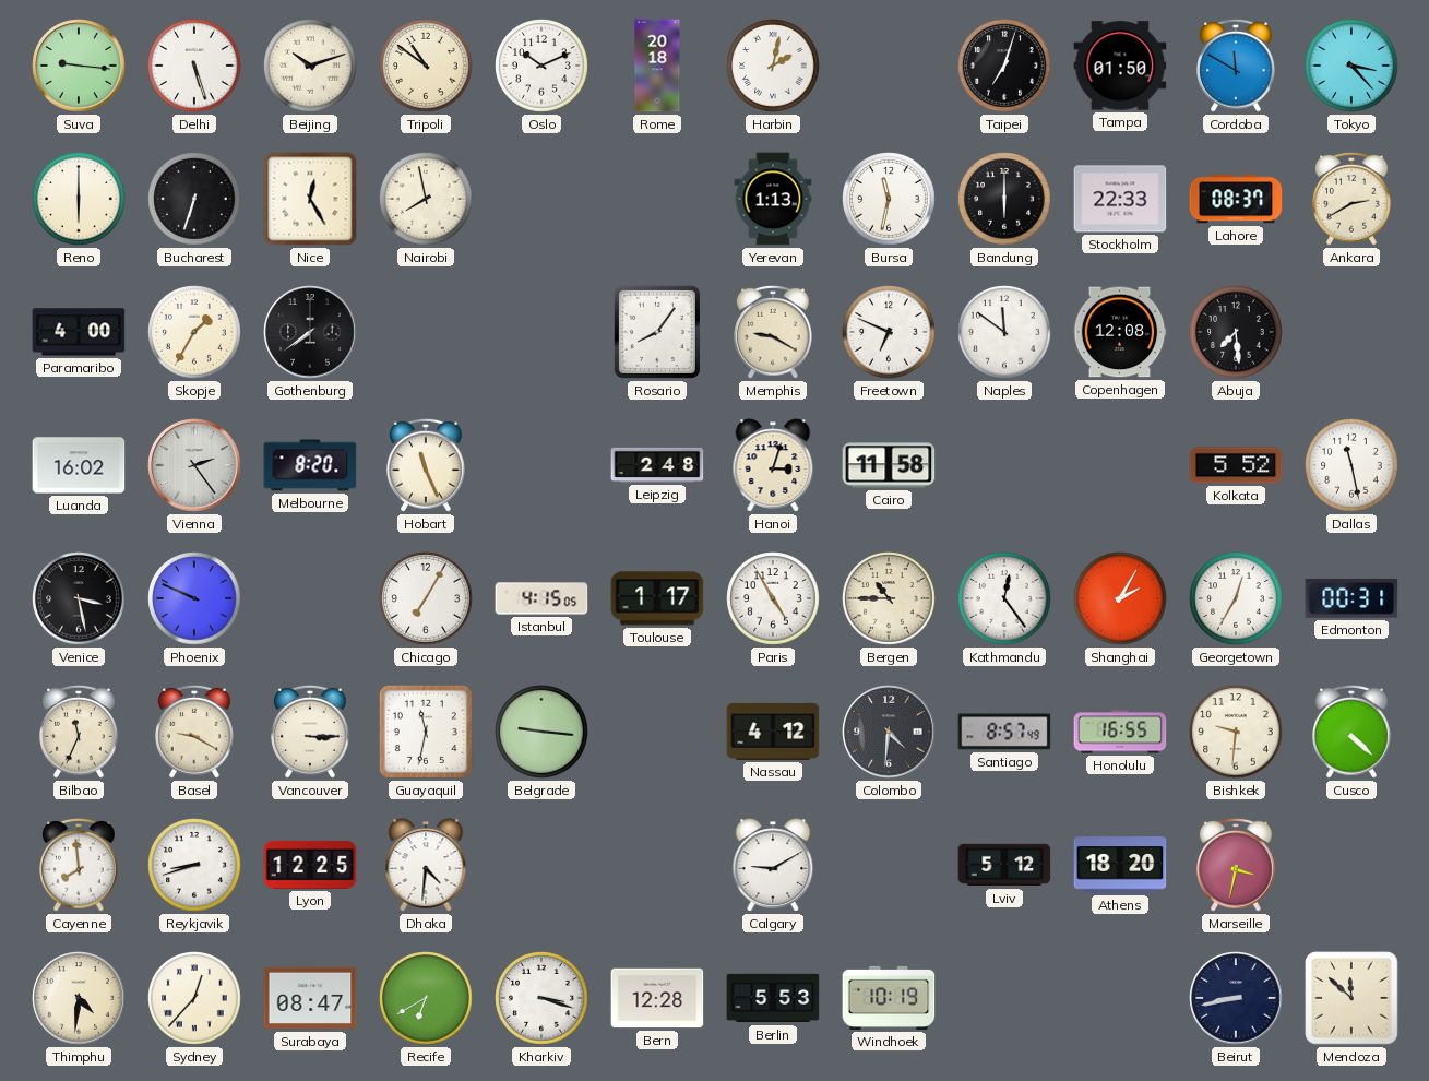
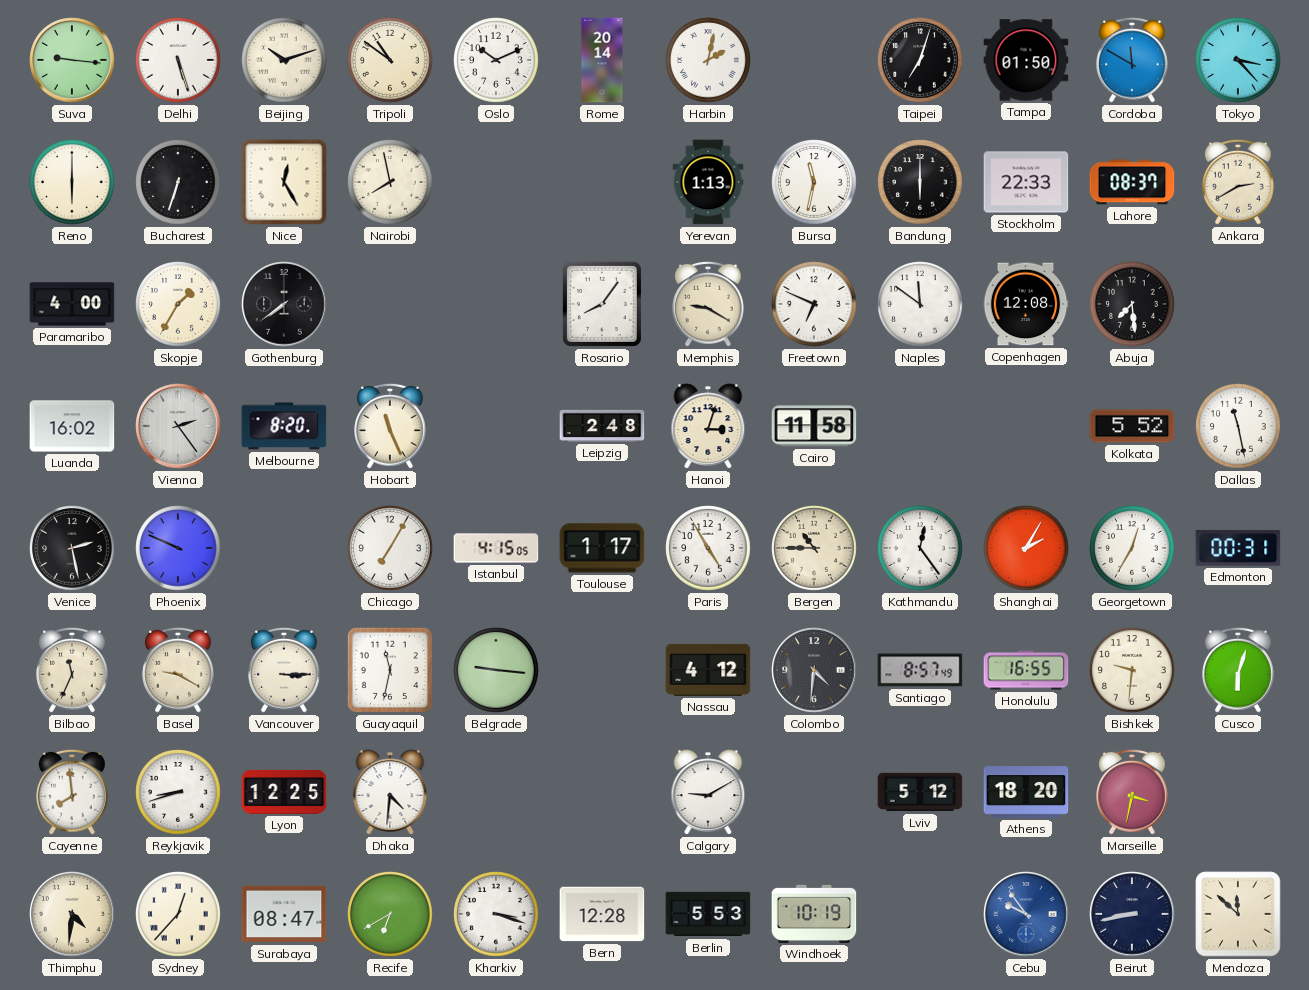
Rome: 20:18 -> 20:14 (602, 60)
Venice: 3:28 -> 2:28 (72, 548)
Cusco: 4:22 -> 6:03 (1238, 670)
Cebu: none -> 9:54 (1026, 914)
